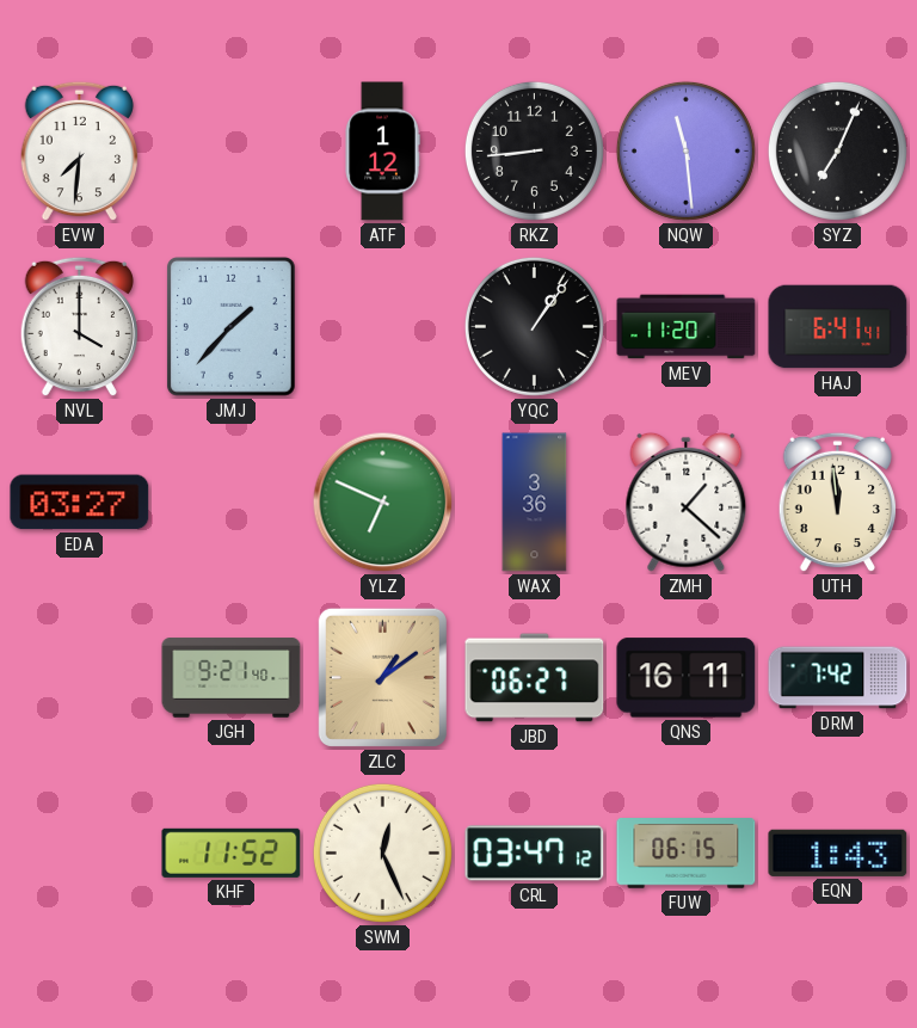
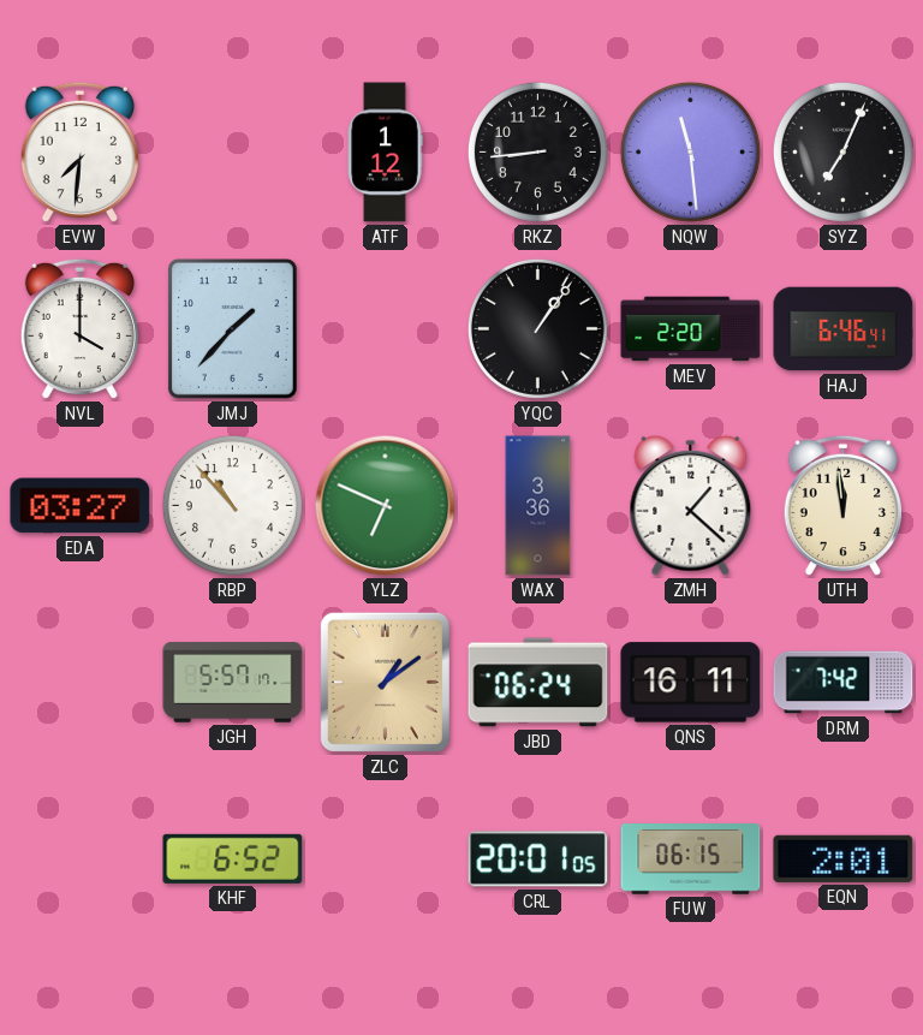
MEV: 11:20 -> 2:20 (691, 329)
HAJ: 6:41 -> 6:46 (844, 329)
RBP: none -> 10:53 (232, 505)
JGH: 9:21 -> 5:57 (233, 683)
JBD: 06:27 -> 06:24 (538, 683)
KHF: 11:52 -> 6:52 (233, 858)
SWM: 12:26 -> none (382, 852)
CRL: 03:47 -> 20:01 (538, 859)
EQN: 1:43 -> 2:01 (844, 858)
